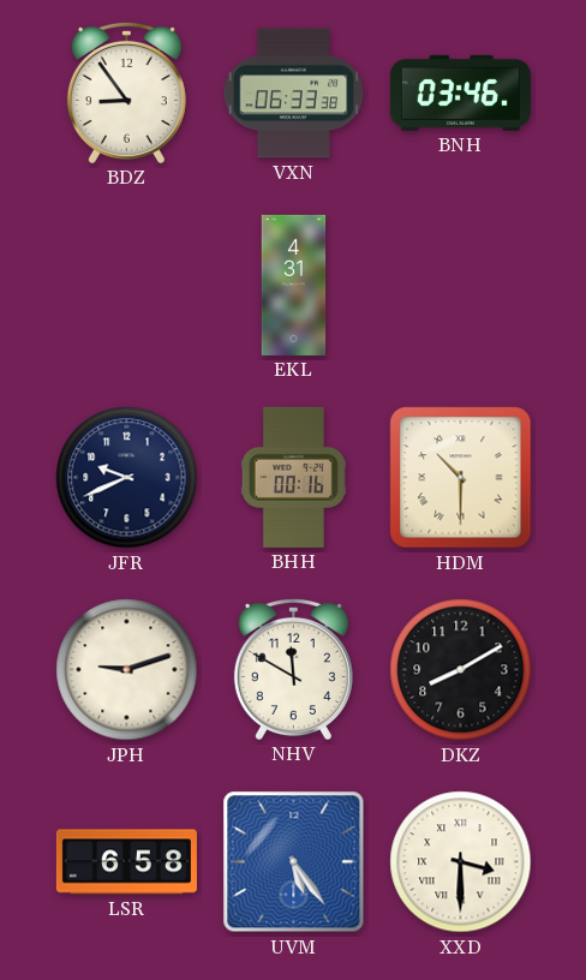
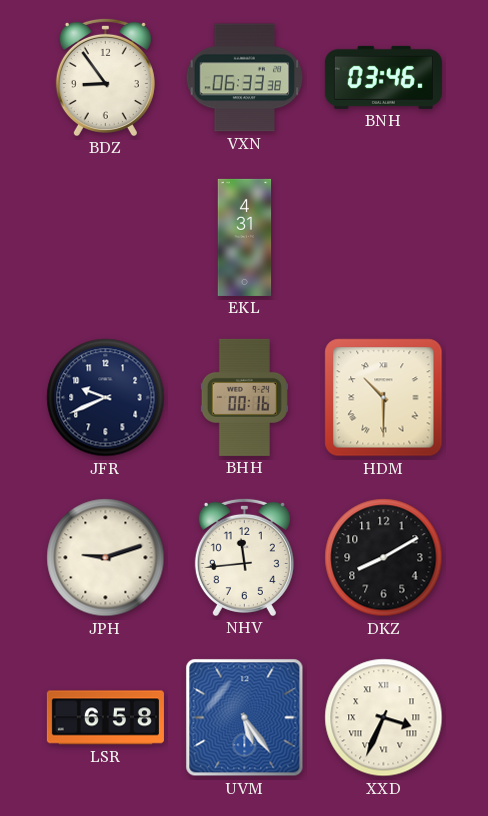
NHV: 11:50 -> 11:44 (244, 557)
XXD: 3:30 -> 3:34 (384, 718)
